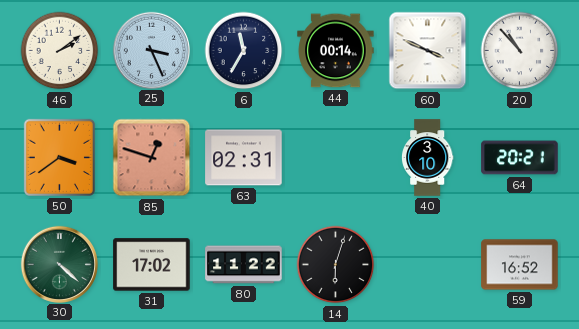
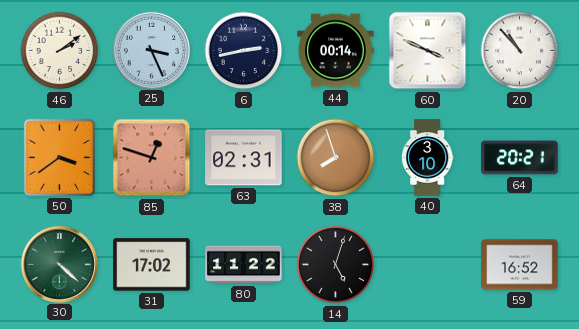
6: 11:35 -> 2:43 (244, 51)
38: none -> 7:57 (336, 158)
14: 6:03 -> 5:03 (336, 265)
